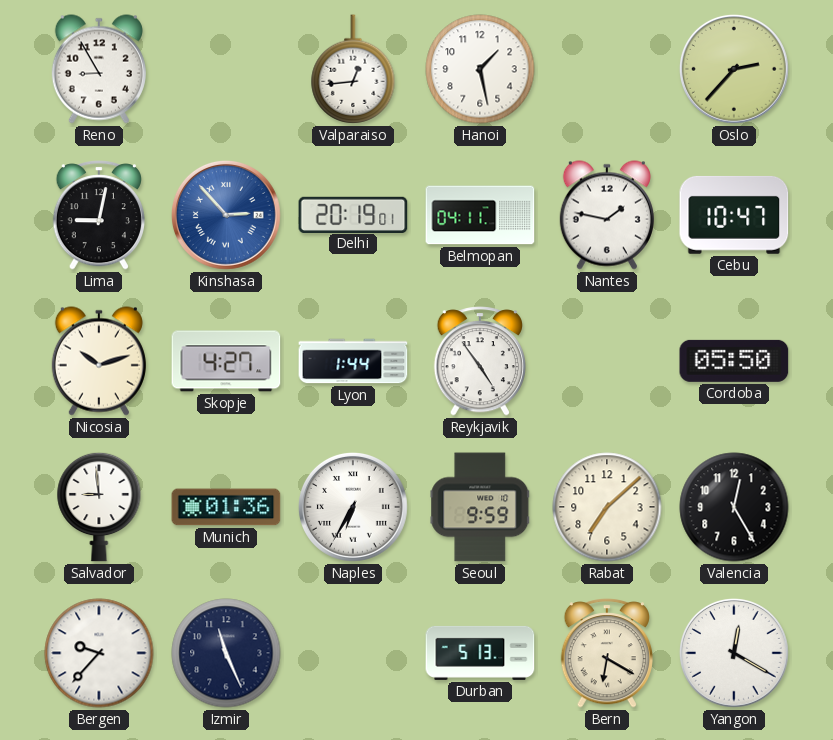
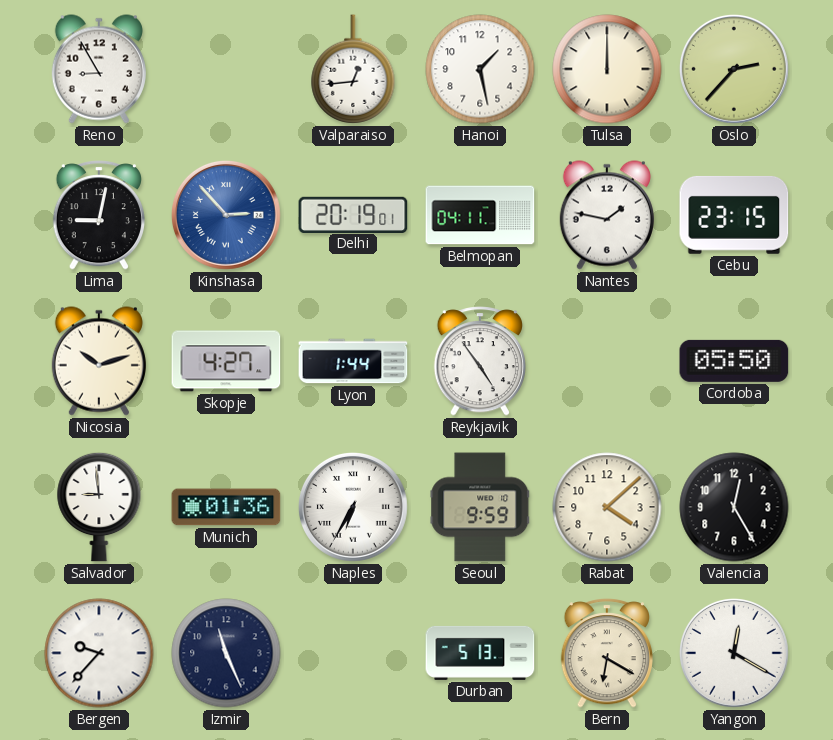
Tulsa: none -> 12:00 (607, 69)
Cebu: 10:47 -> 23:15 (734, 215)
Rabat: 7:08 -> 4:08 (607, 507)
